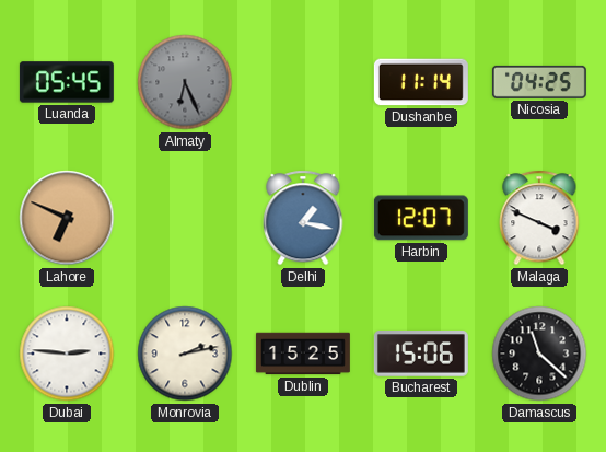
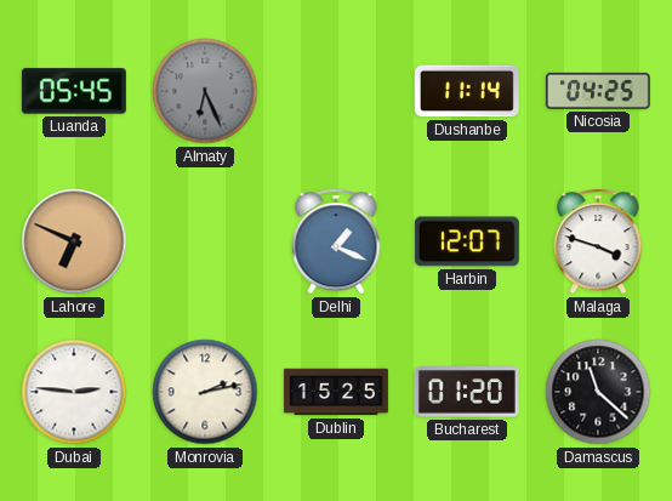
Delhi: 1:17 -> 1:19 (336, 241)
Malaga: 3:49 -> 3:48 (598, 241)
Bucharest: 15:06 -> 01:20 (467, 392)
